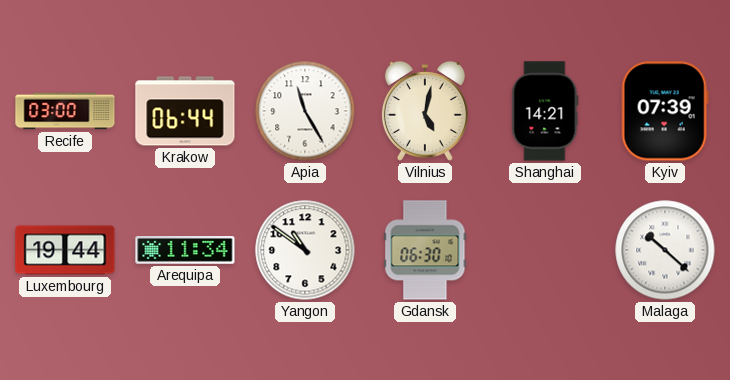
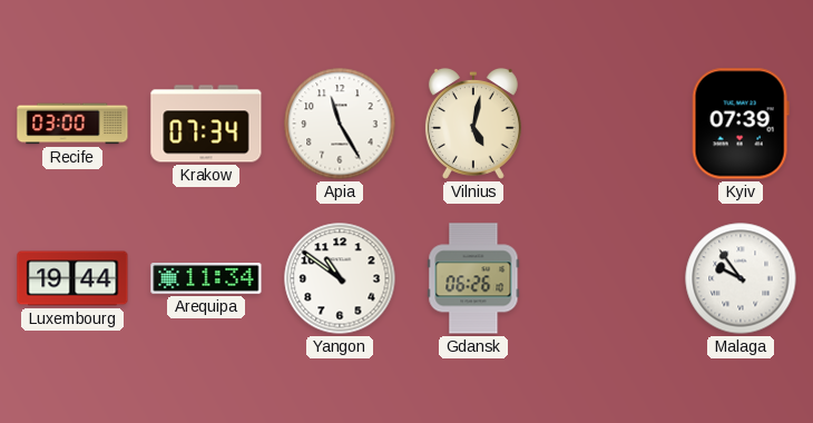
Krakow: 06:44 -> 07:34 (206, 124)
Shanghai: 14:21 -> none (545, 111)
Gdansk: 06:30 -> 06:26 (473, 278)
Malaga: 10:22 -> 9:54 (741, 278)
